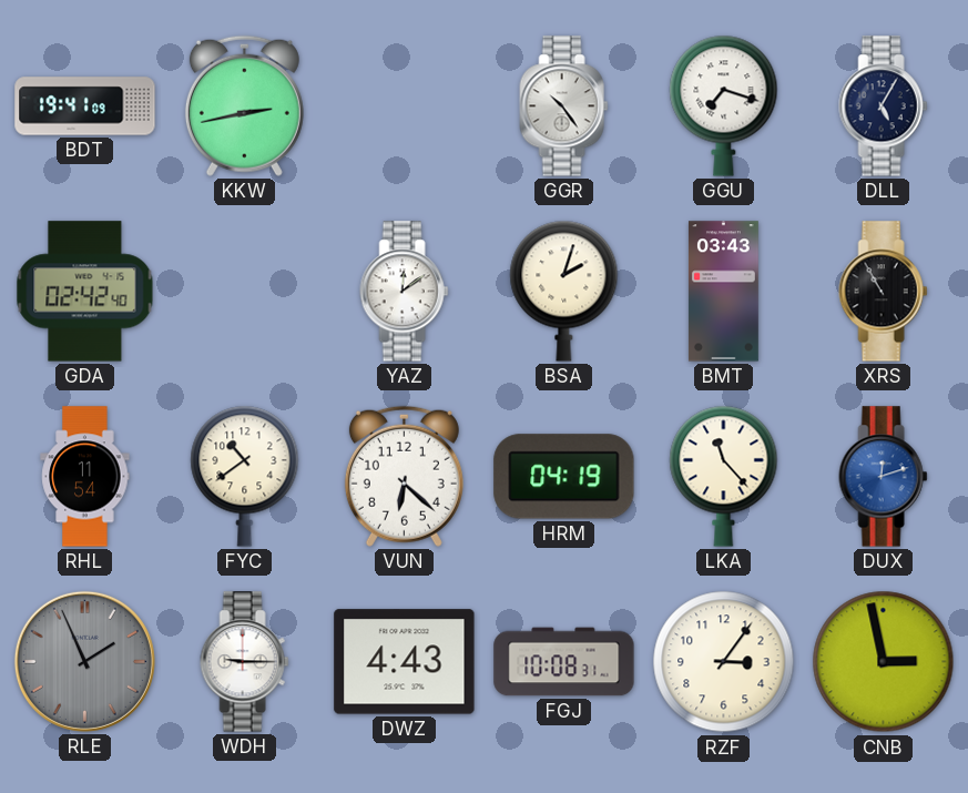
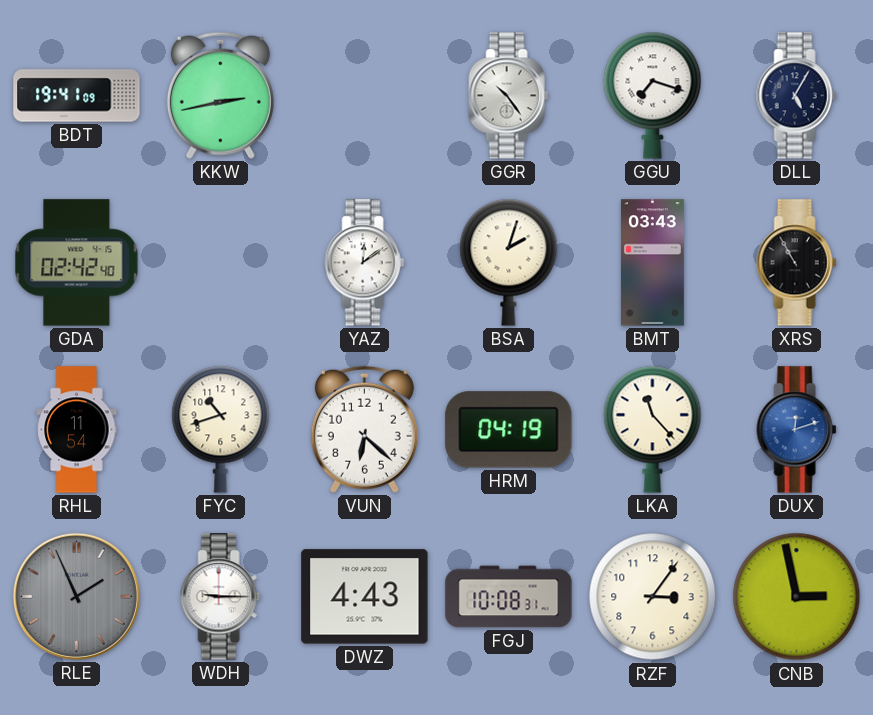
FYC: 10:39 -> 10:42 (221, 429)
